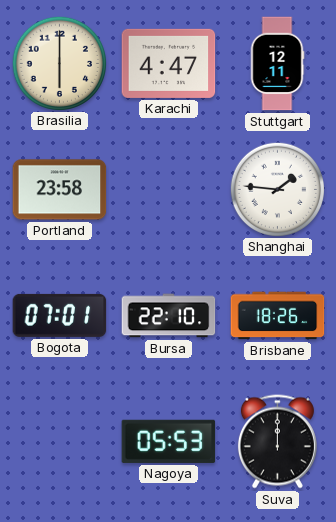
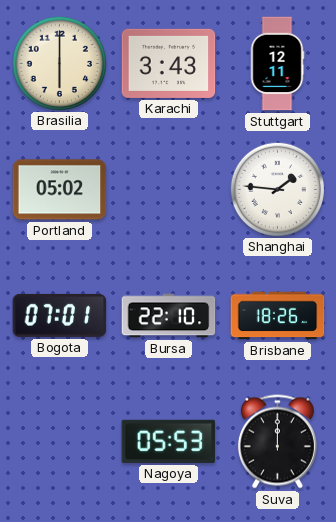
Karachi: 4:47 -> 3:43 (169, 63)
Portland: 23:58 -> 05:02 (60, 190)
